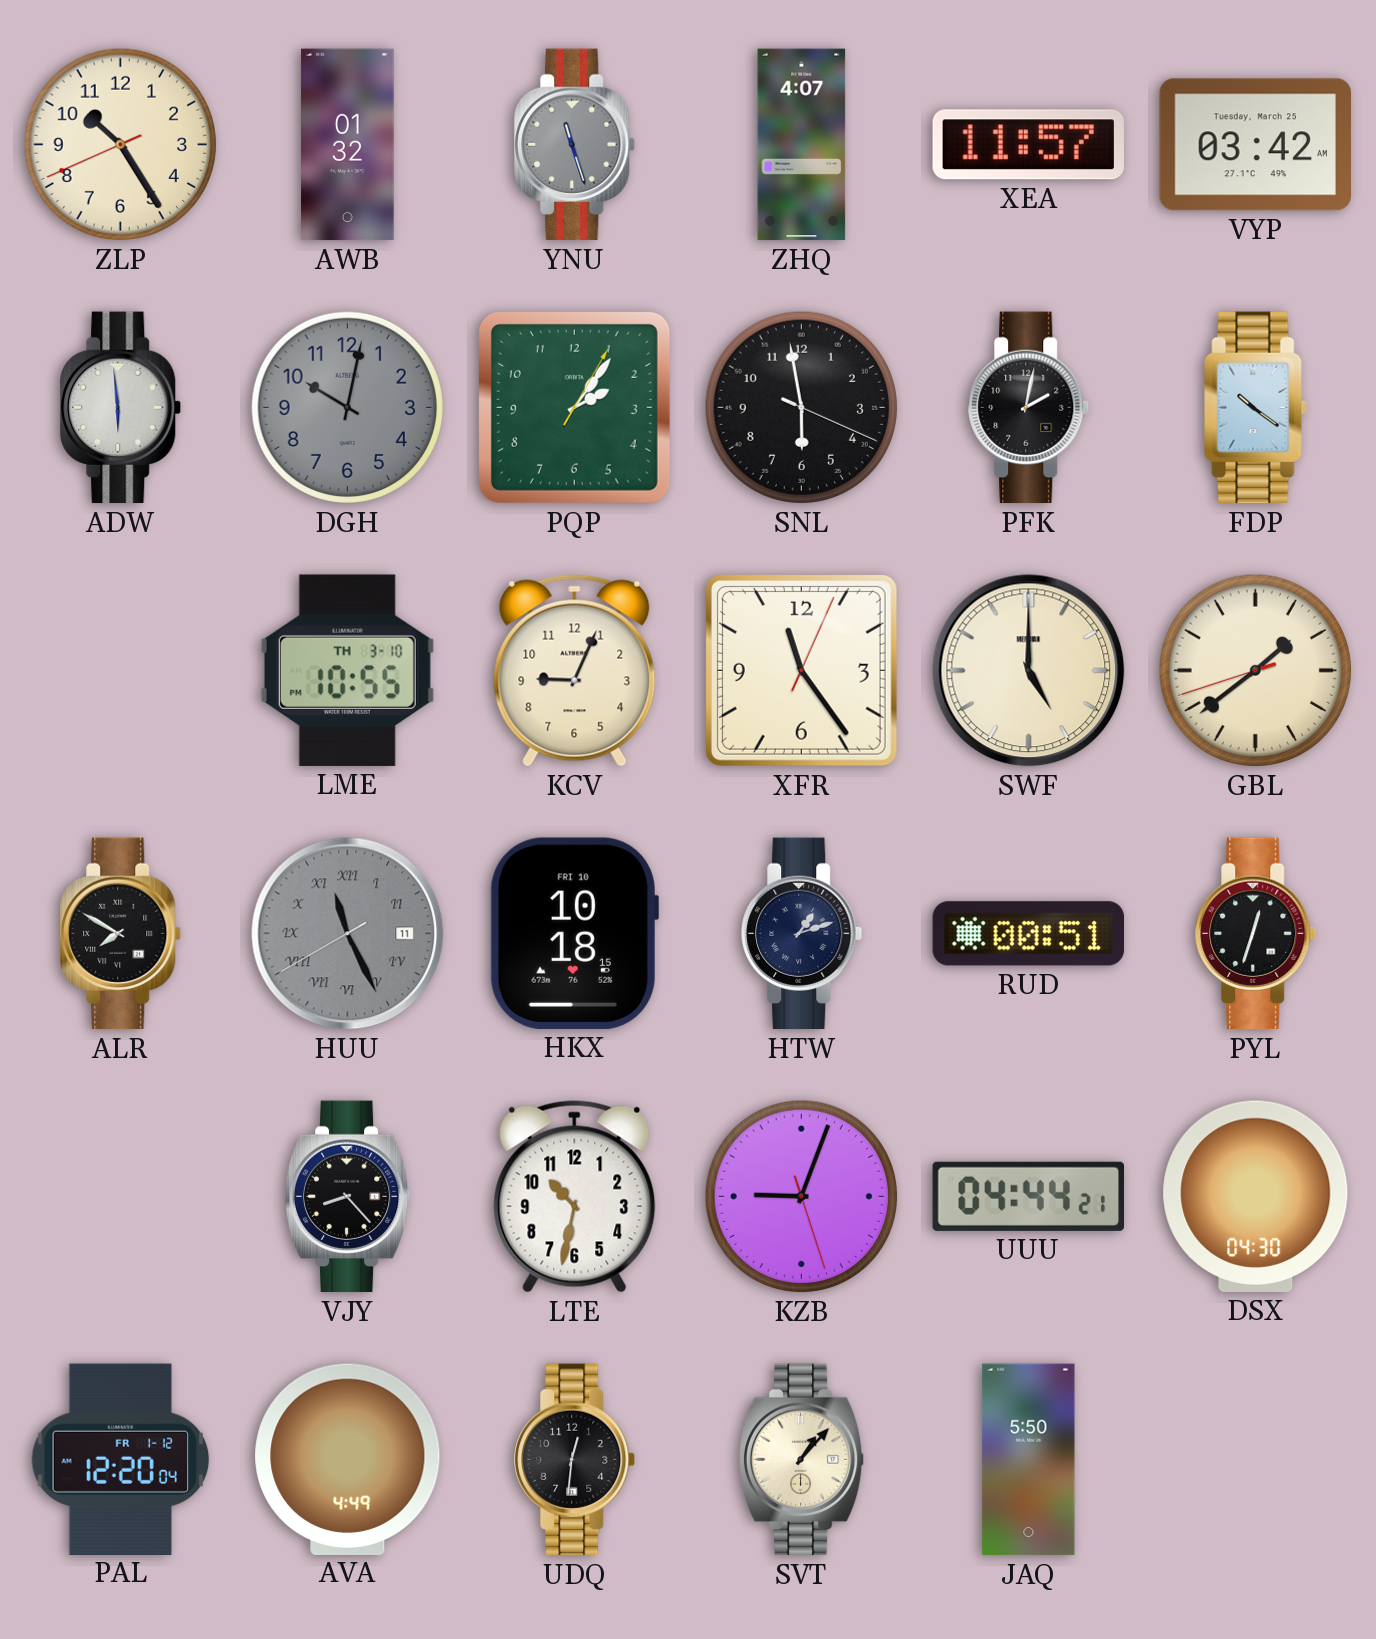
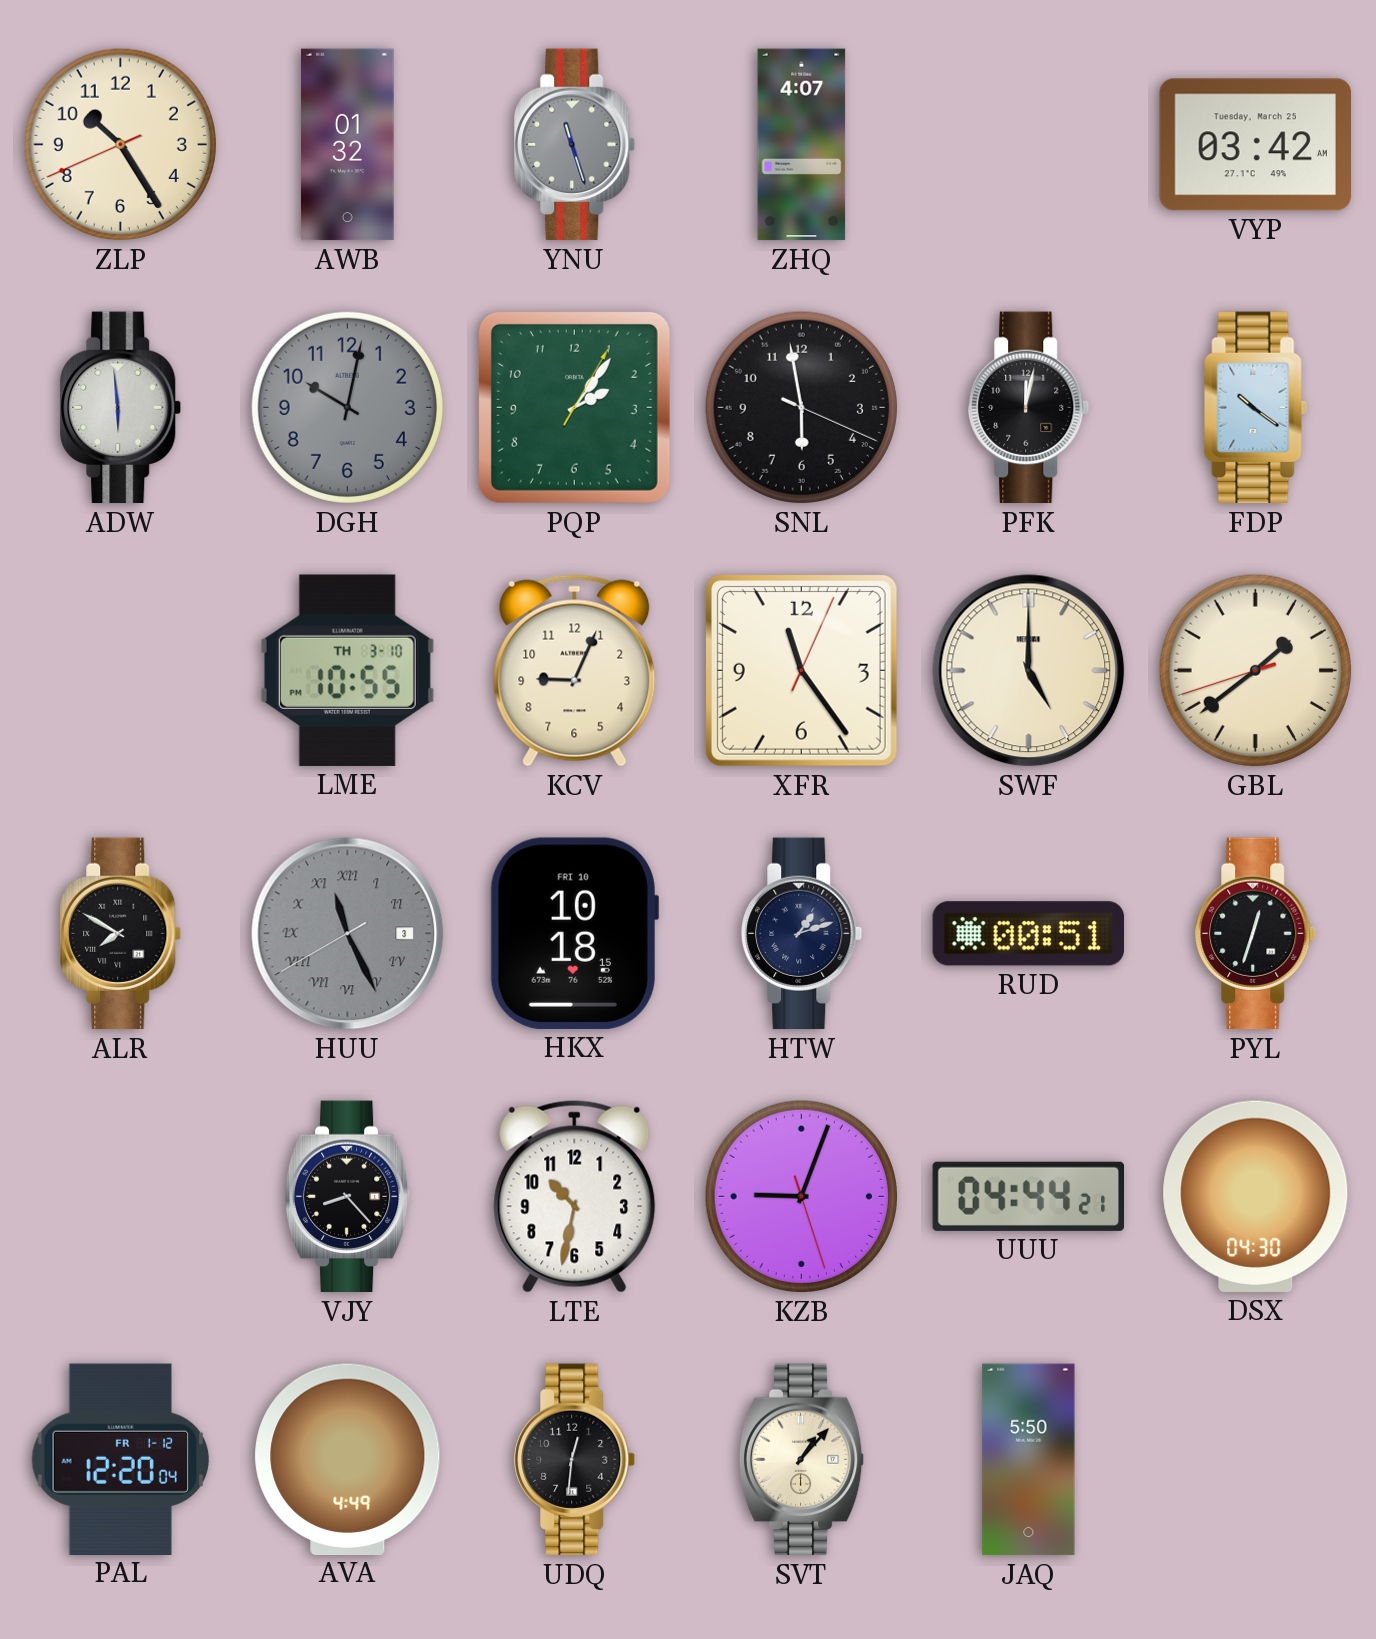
XEA: 11:57 -> none (1028, 145)
PFK: 2:02 -> 12:02 (1029, 408)
HUU date: 11 -> 3 (348, 934)
